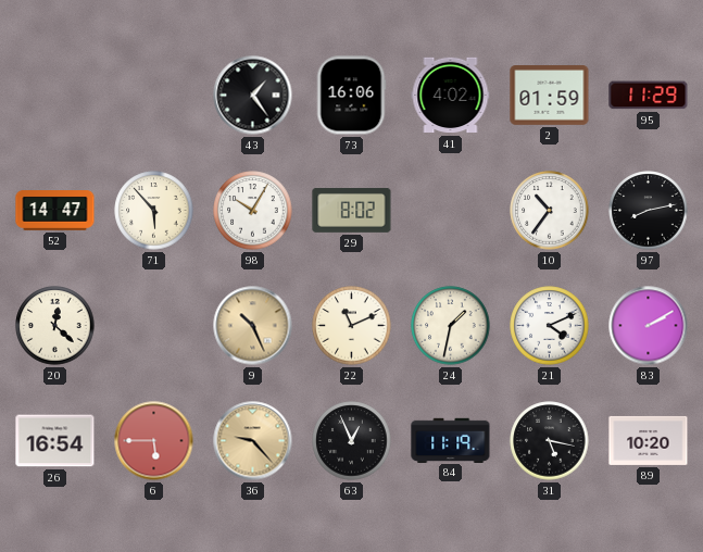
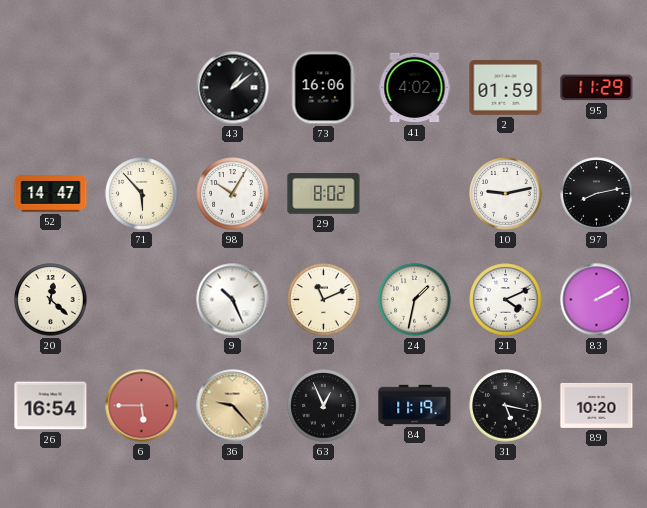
43: 1:24 -> 1:09 (233, 88)
10: 10:36 -> 9:13 (506, 194)
9 dial: champagne -> white (233, 300)
